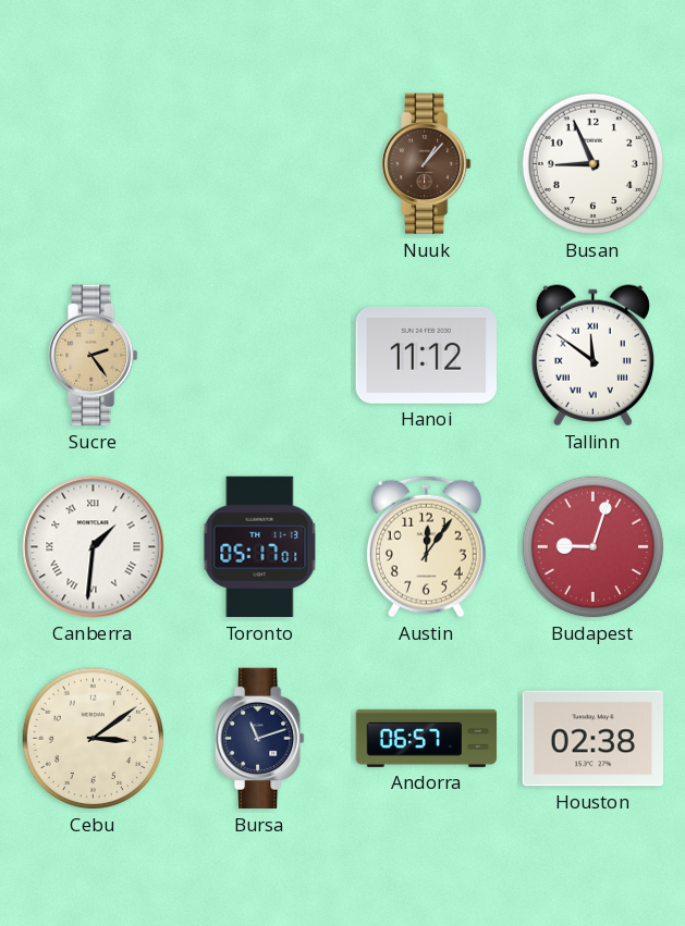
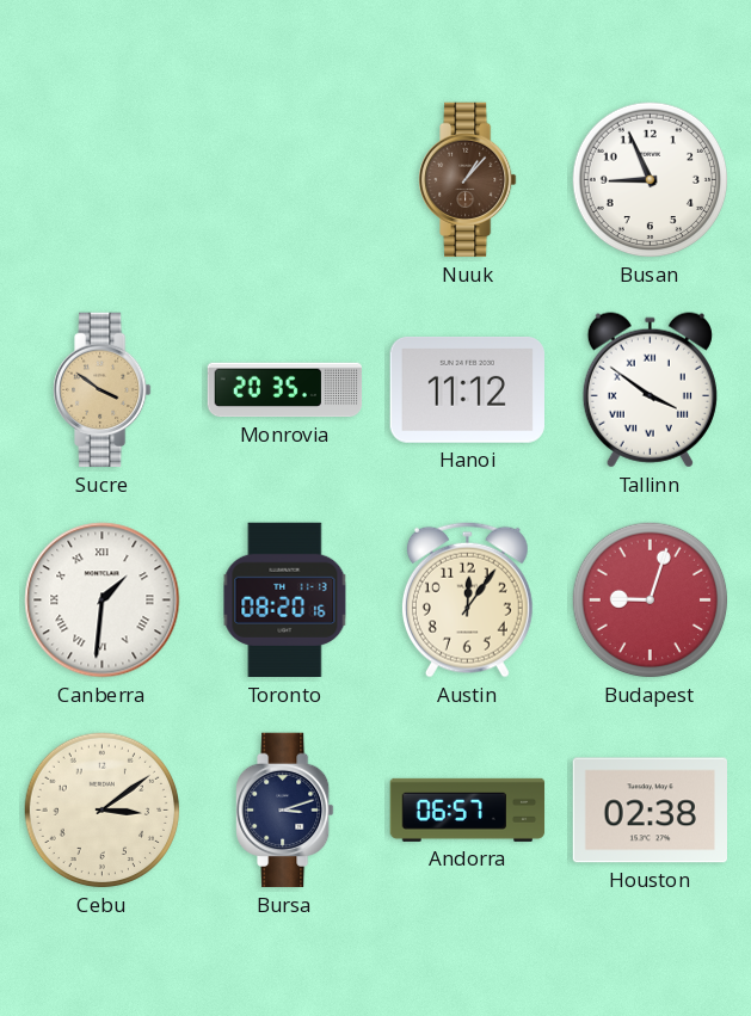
Sucre: 2:24 -> 3:51 (103, 390)
Monrovia: none -> 20:35 (285, 390)
Tallinn: 11:51 -> 3:51 (650, 390)
Toronto: 05:17 -> 08:20 (285, 601)
Bursa: 11:12 -> 3:12 (285, 811)
